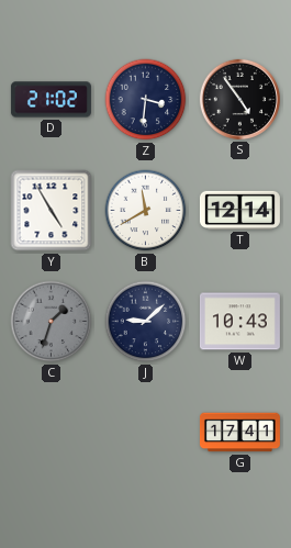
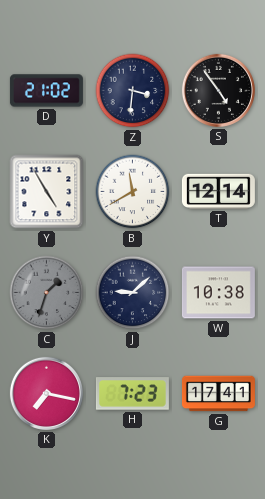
W: 10:43 -> 10:38 (218, 293)
K: none -> 7:17 (46, 393)
H: none -> 7:23 (132, 394)
